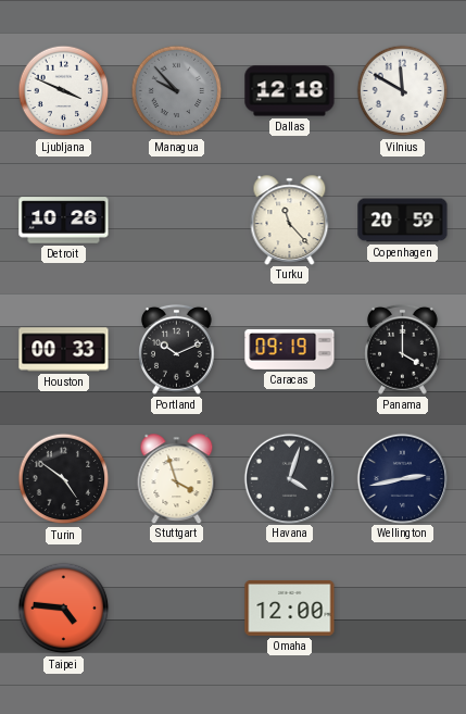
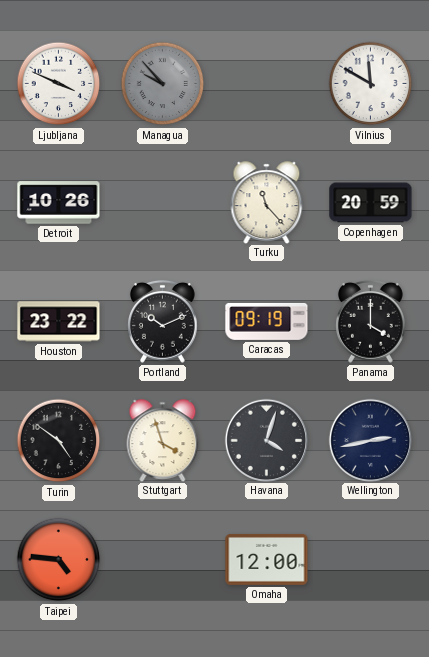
Dallas: 12:18 -> none (290, 91)
Houston: 00:33 -> 23:22 (59, 322)
